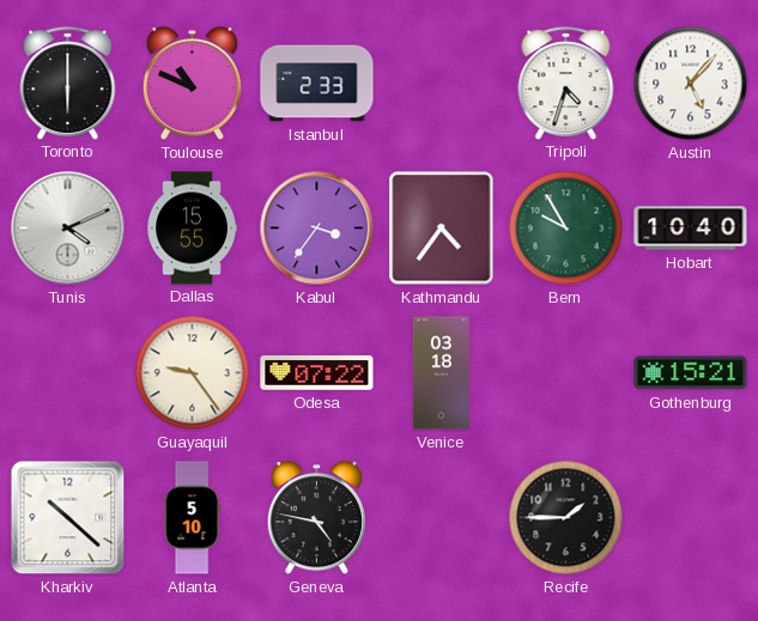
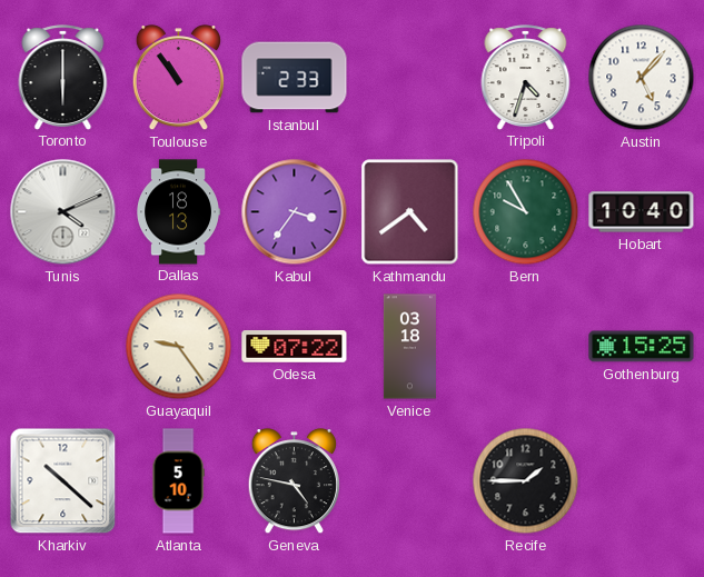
Toulouse: 10:49 -> 10:54 (178, 78)
Dallas: 15:55 -> 18:13 (178, 212)
Kathmandu: 4:36 -> 4:39 (410, 212)
Gothenburg: 15:21 -> 15:25 (642, 347)
